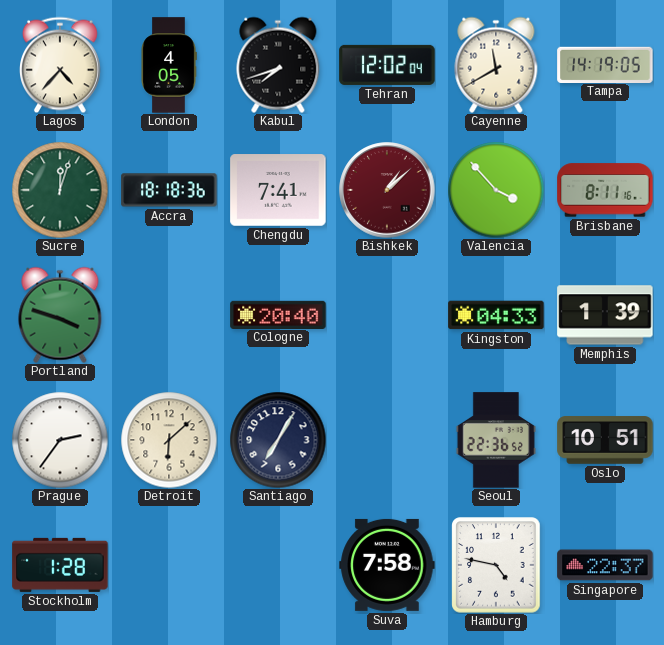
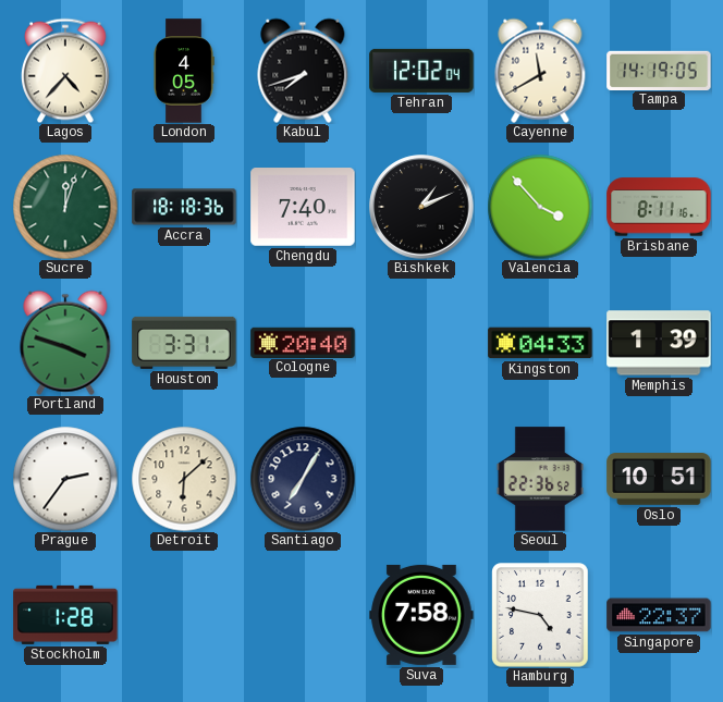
Chengdu: 7:41 -> 7:40 (303, 207)
Bishkek: 1:08 -> 1:11 (421, 207)
Bishkek dial: burgundy -> black (421, 207)
Houston: none -> 3:31 (184, 343)
